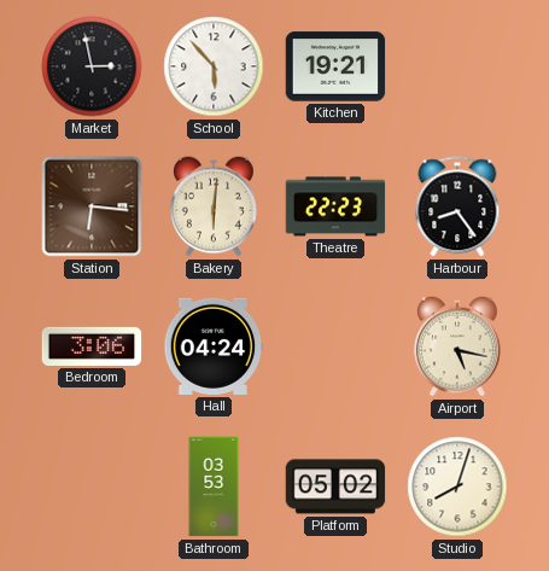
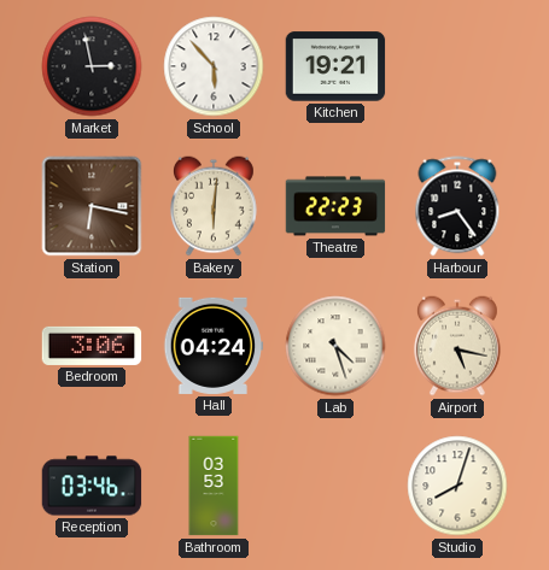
Station: 6:16 -> 6:17 (92, 206)
Lab: none -> 4:27 (335, 346)
Reception: none -> 03:46 (92, 486)
Platform: 05:02 -> none (335, 486)
